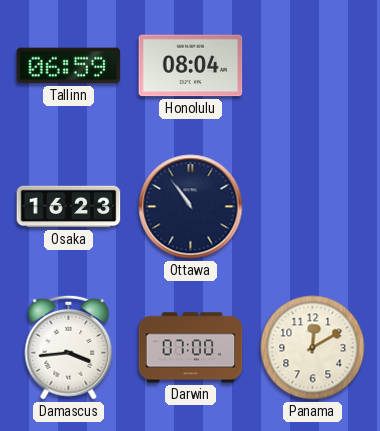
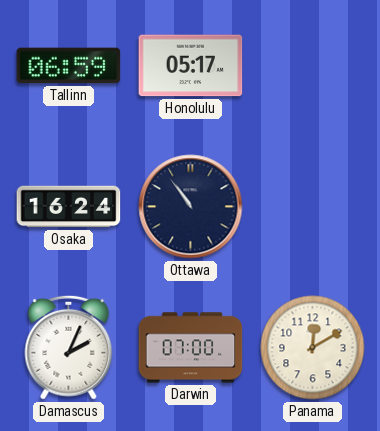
Honolulu: 08:04 -> 05:17 (191, 66)
Osaka: 16:23 -> 16:24 (69, 207)
Damascus: 3:44 -> 2:04 (69, 347)
